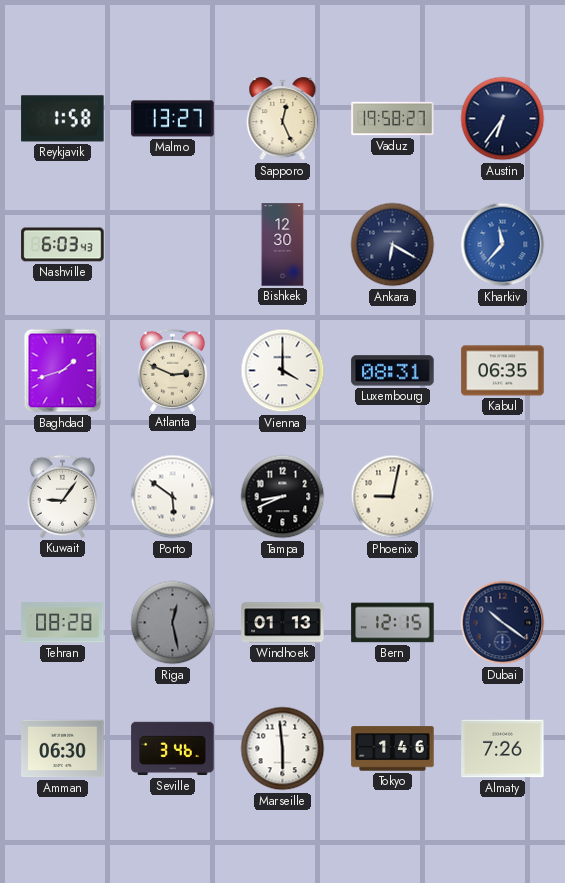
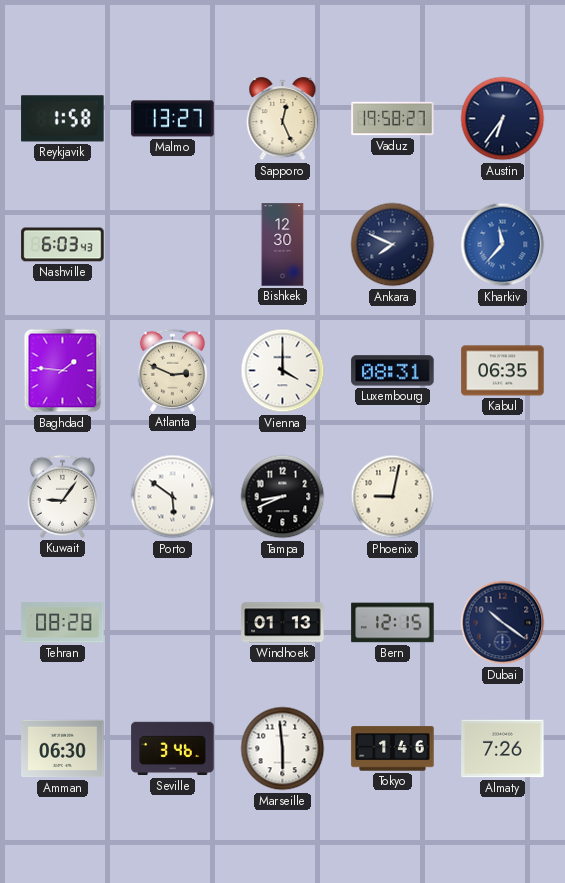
Ankara: 6:20 -> 7:49 (393, 245)
Baghdad: 1:42 -> 1:46 (63, 371)
Riga: 12:28 -> none (173, 623)
